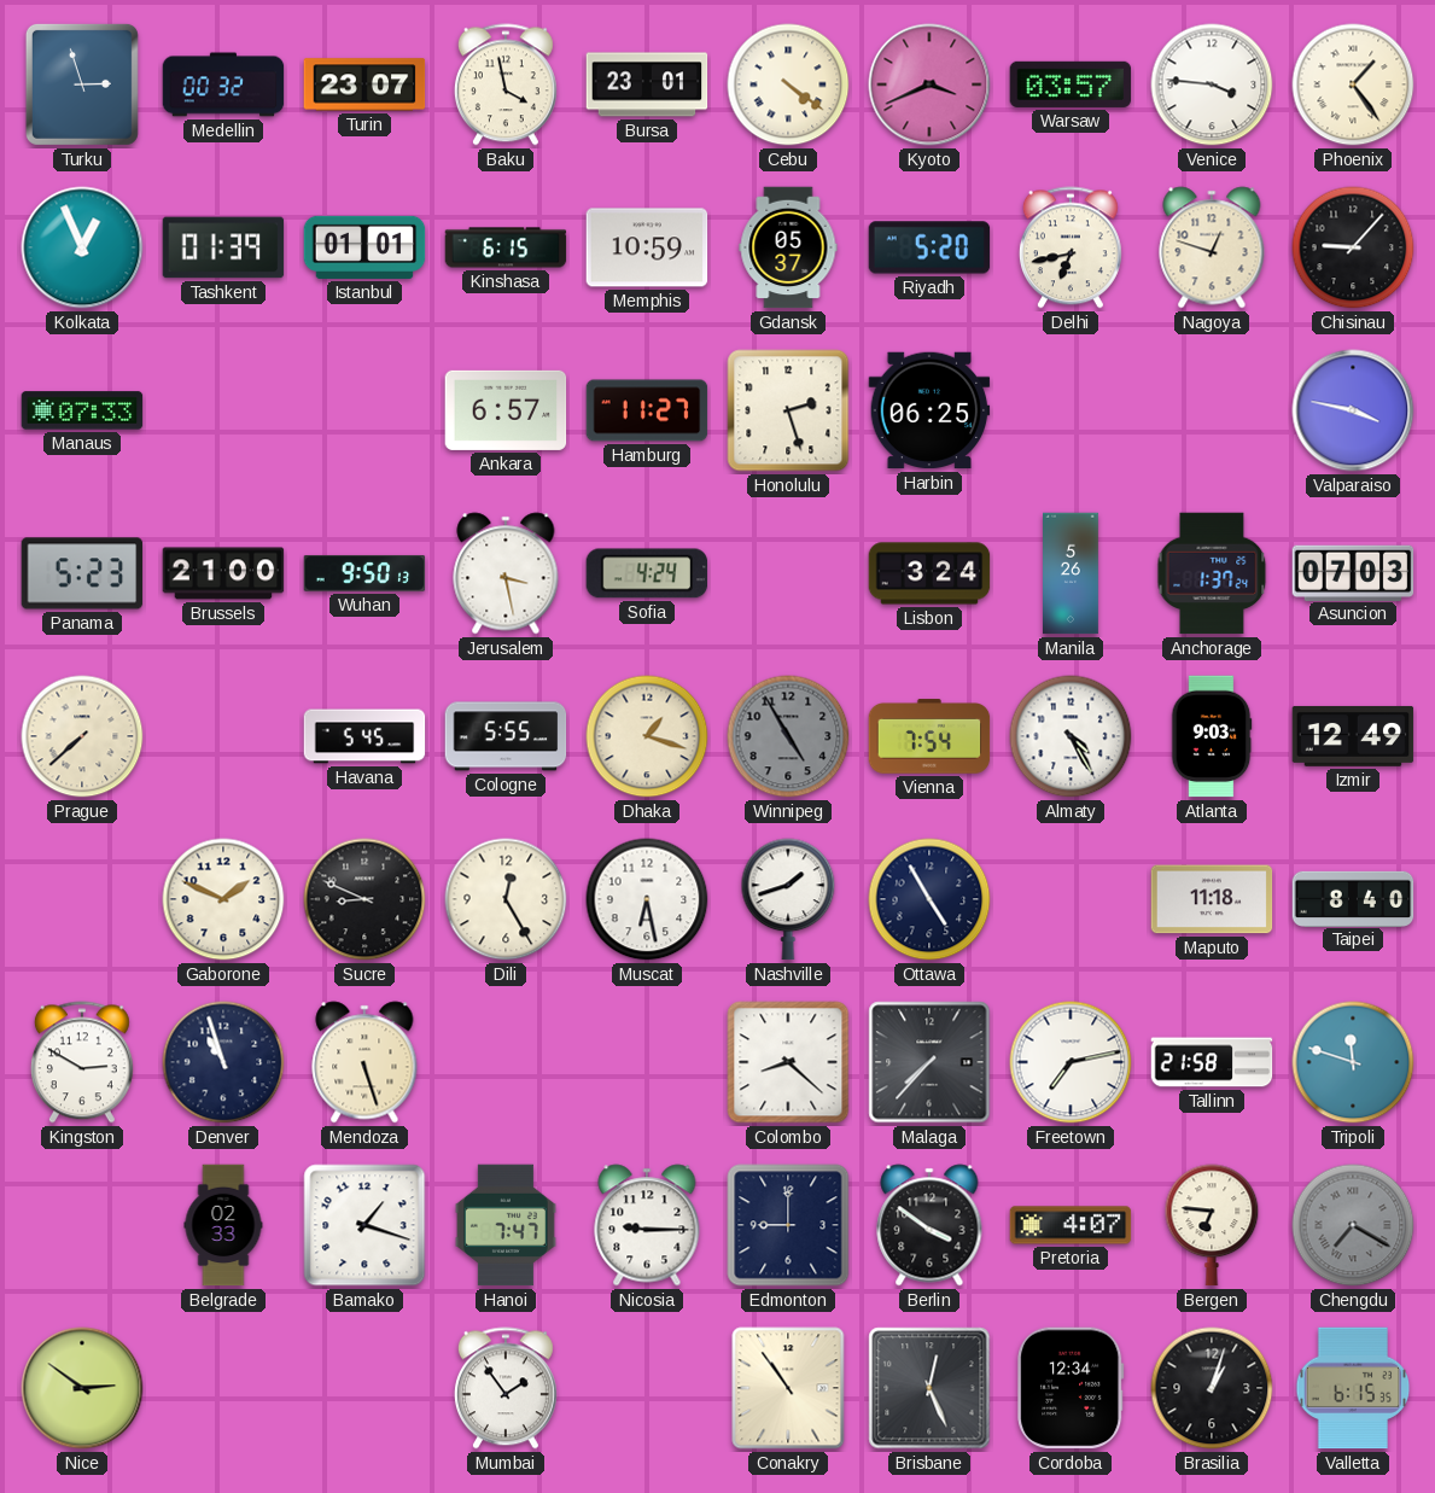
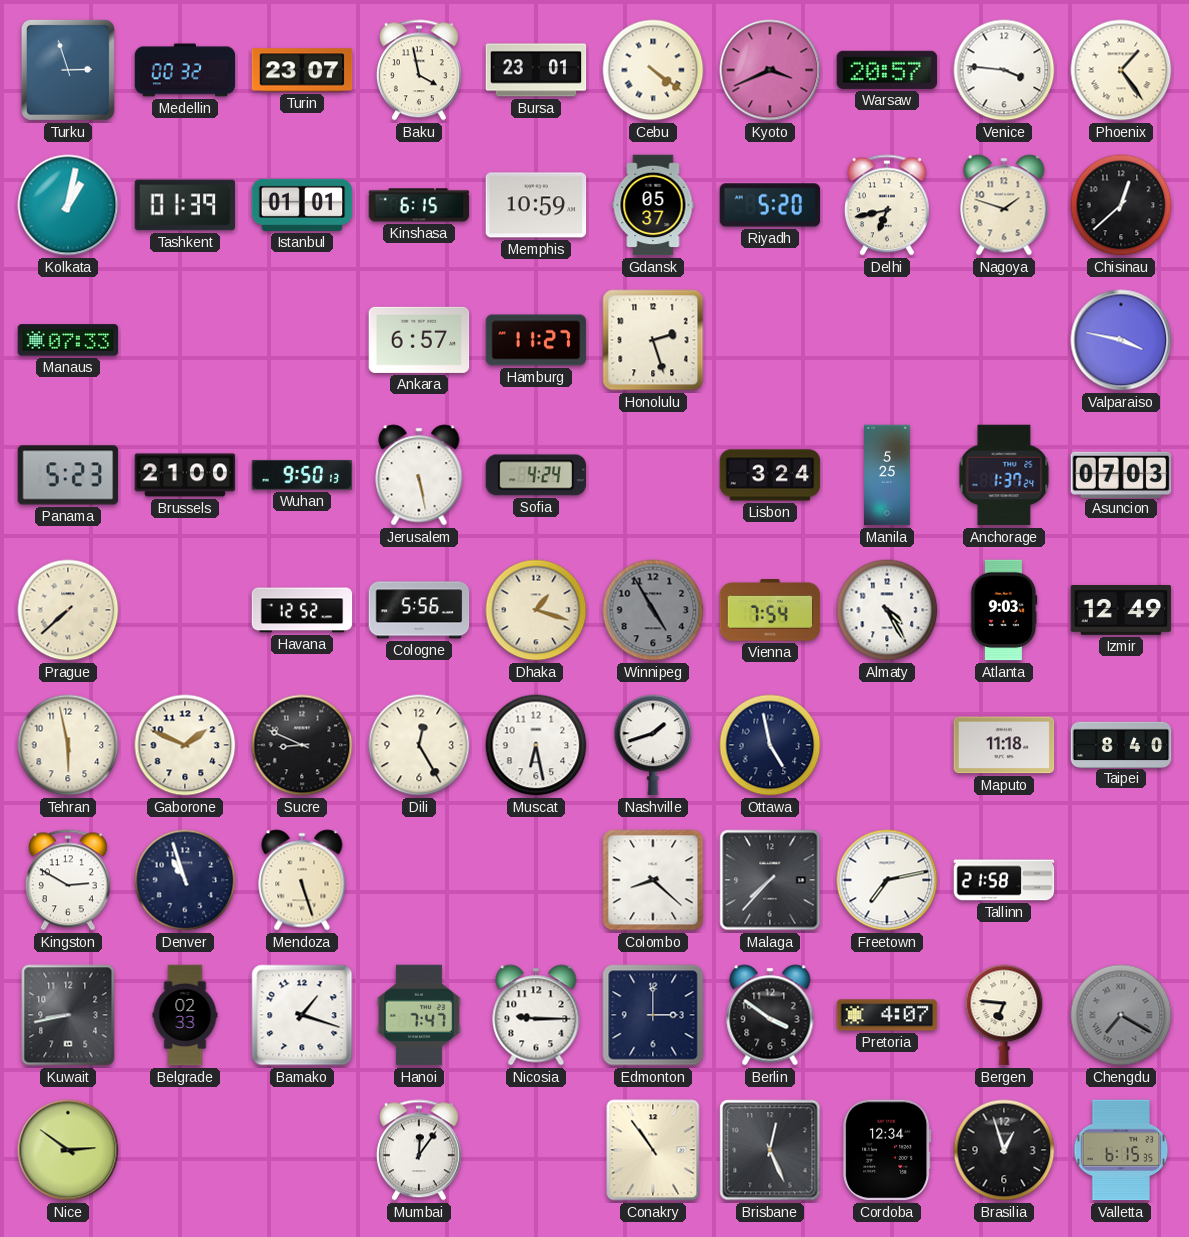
Warsaw: 03:57 -> 20:57 (887, 70)
Kolkata: 12:56 -> 1:02 (68, 205)
Nagoya: 12:48 -> 1:48 (1004, 205)
Chisinau: 9:07 -> 12:38 (1121, 205)
Harbin: 06:25 -> none (929, 410)
Jerusalem: 3:28 -> 5:28 (419, 475)
Manila: 5:26 -> 5:25 (888, 475)
Havana: 5:45 -> 12:52 (302, 610)
Cologne: 5:55 -> 5:56 (419, 610)
Tehran: none -> 5:58 (68, 745)
Ottawa: 4:55 -> 4:58 (770, 745)
Tripoli: 11:48 -> none (1353, 1062)
Kuwait: none -> 8:43 (68, 1015)
Edmonton: 9:00 -> 3:00 (653, 1015)
Mumbai: 1:54 -> 12:06 (419, 1150)
Brasilia: 1:03 -> 12:57 (1004, 1150)
